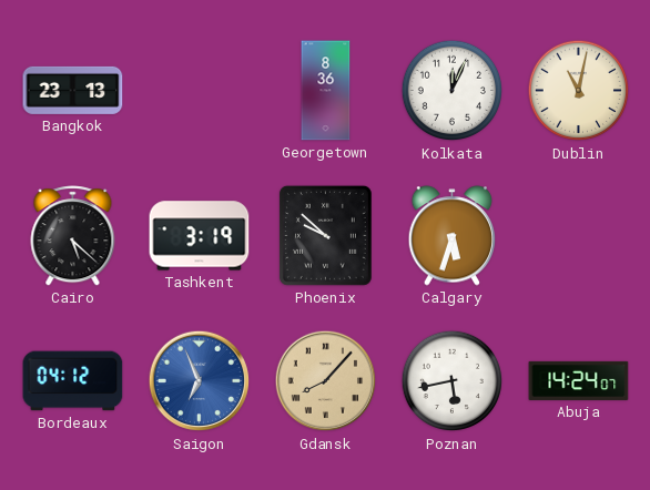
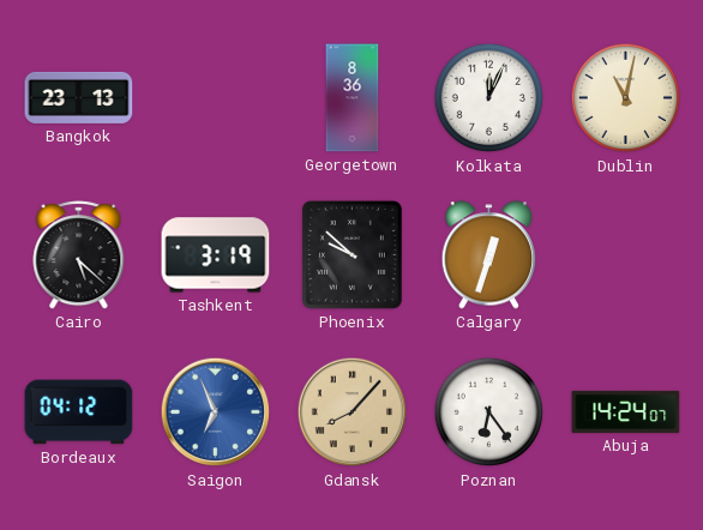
Calgary: 5:33 -> 12:33 (489, 255)
Poznan: 5:43 -> 6:24 (489, 412)
